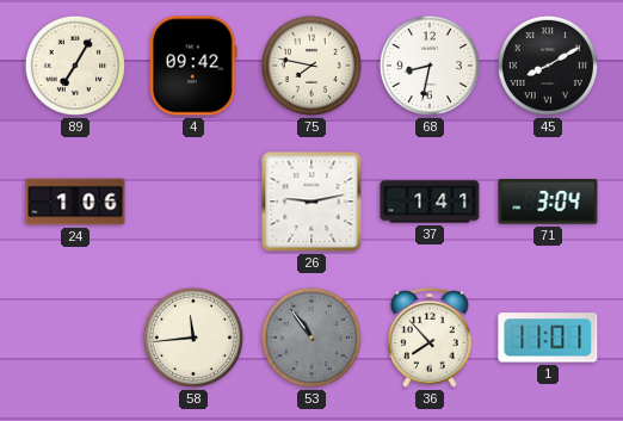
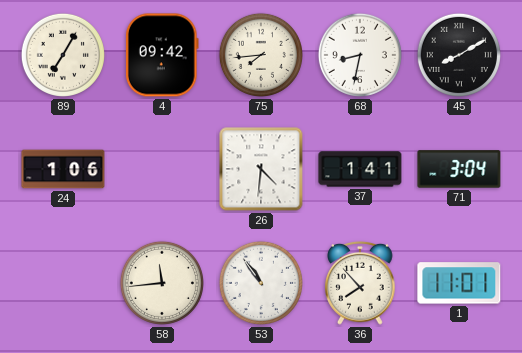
75: 7:47 -> 7:44 (261, 55)
26: 9:13 -> 4:31 (261, 169)
53 dial: grey -> white (261, 283)
